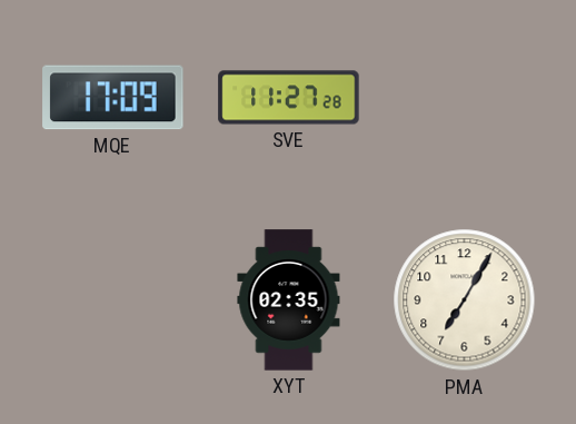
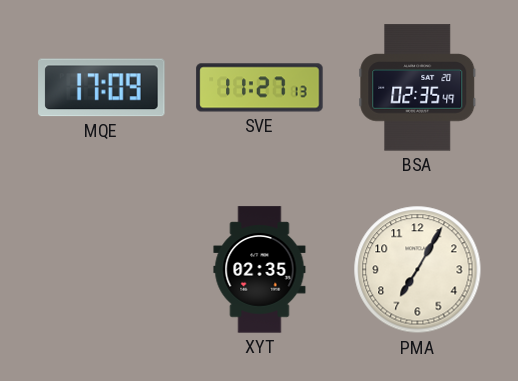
SVE: 11:27:28 -> 11:27:13 (260, 88)
BSA: none -> 02:35 (418, 88)
